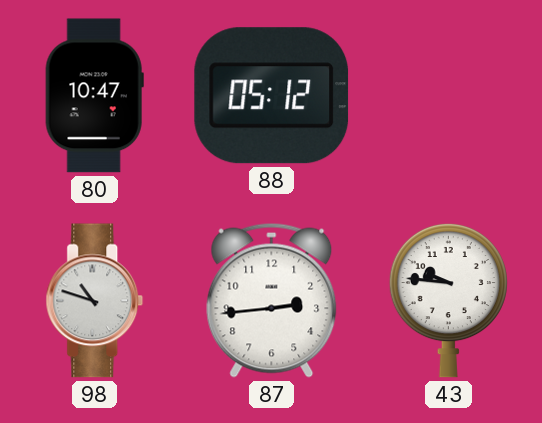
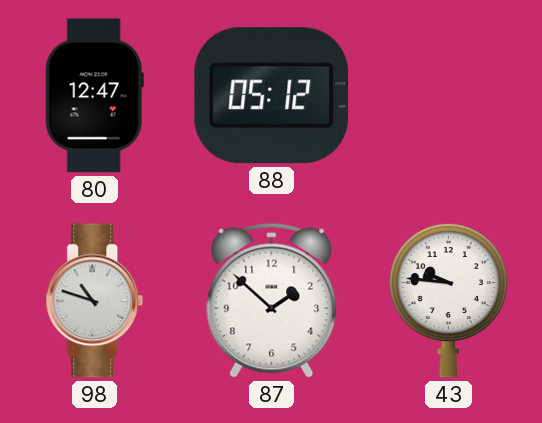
80: 10:47 -> 12:47 (94, 96)
87: 2:44 -> 1:52 (272, 300)
